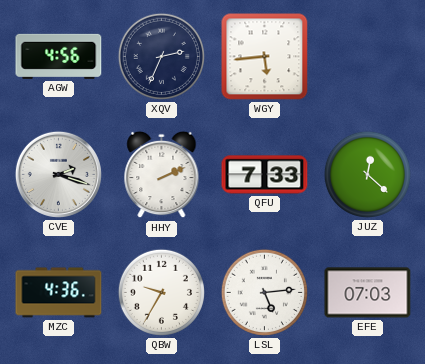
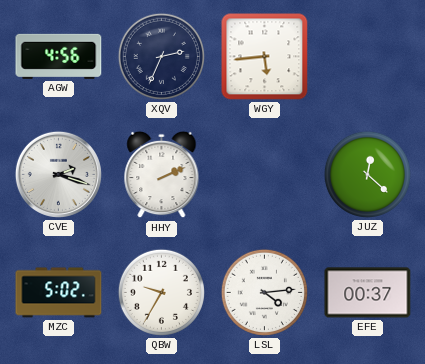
QFU: 7:33 -> none (265, 175)
MZC: 4:36 -> 5:02 (59, 293)
LSL: 5:14 -> 4:14 (264, 292)
EFE: 07:03 -> 00:37 (368, 293)
